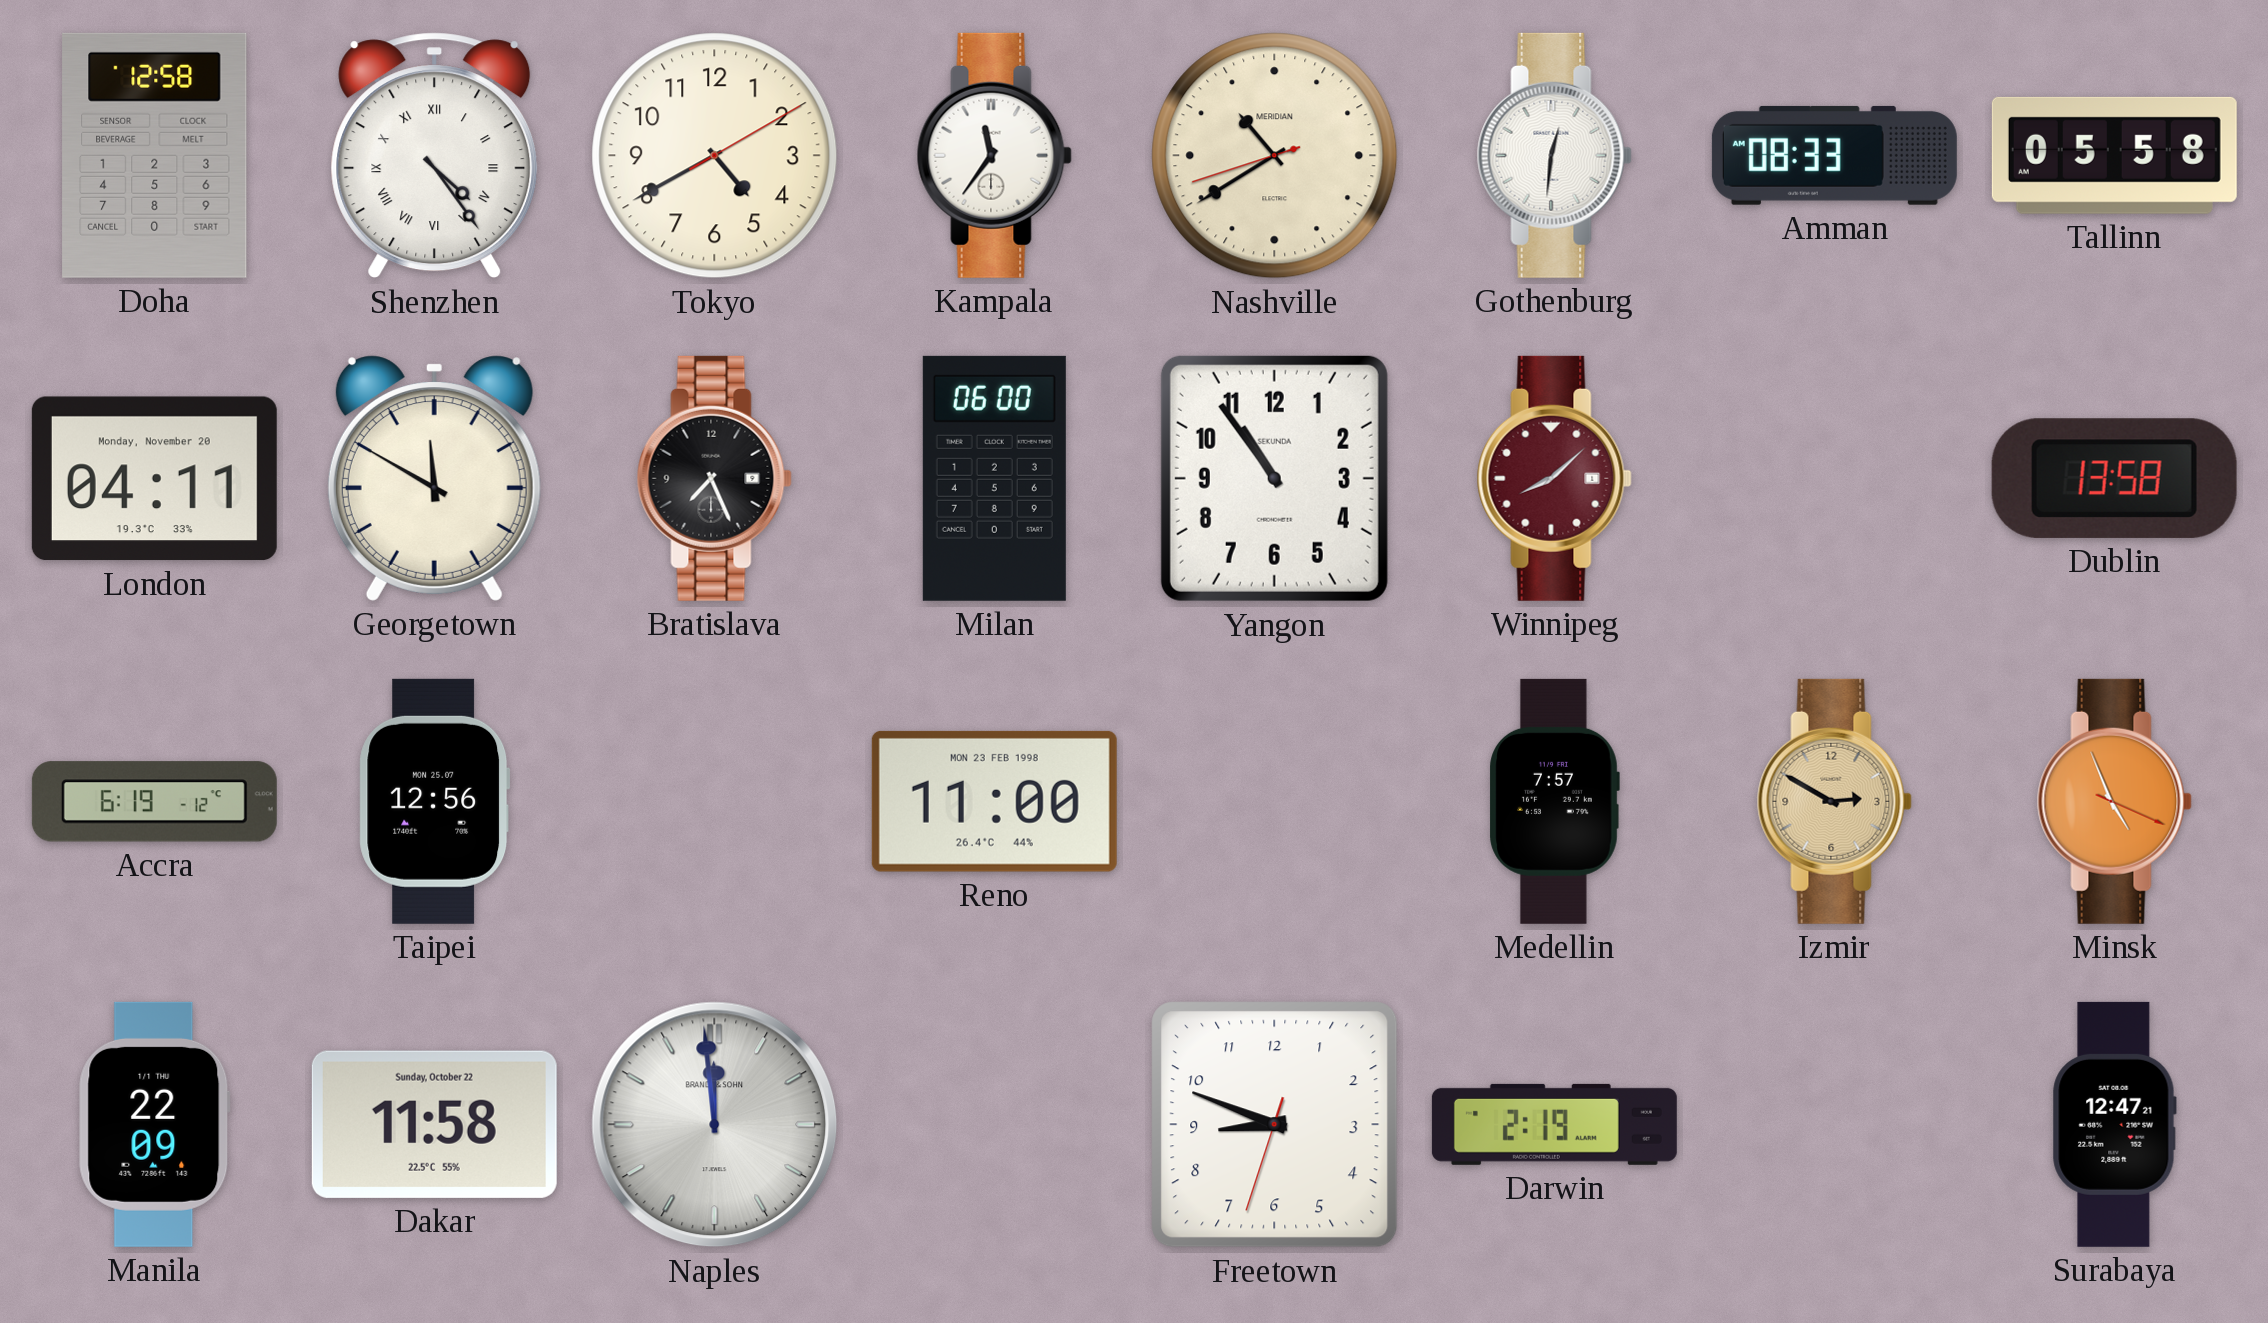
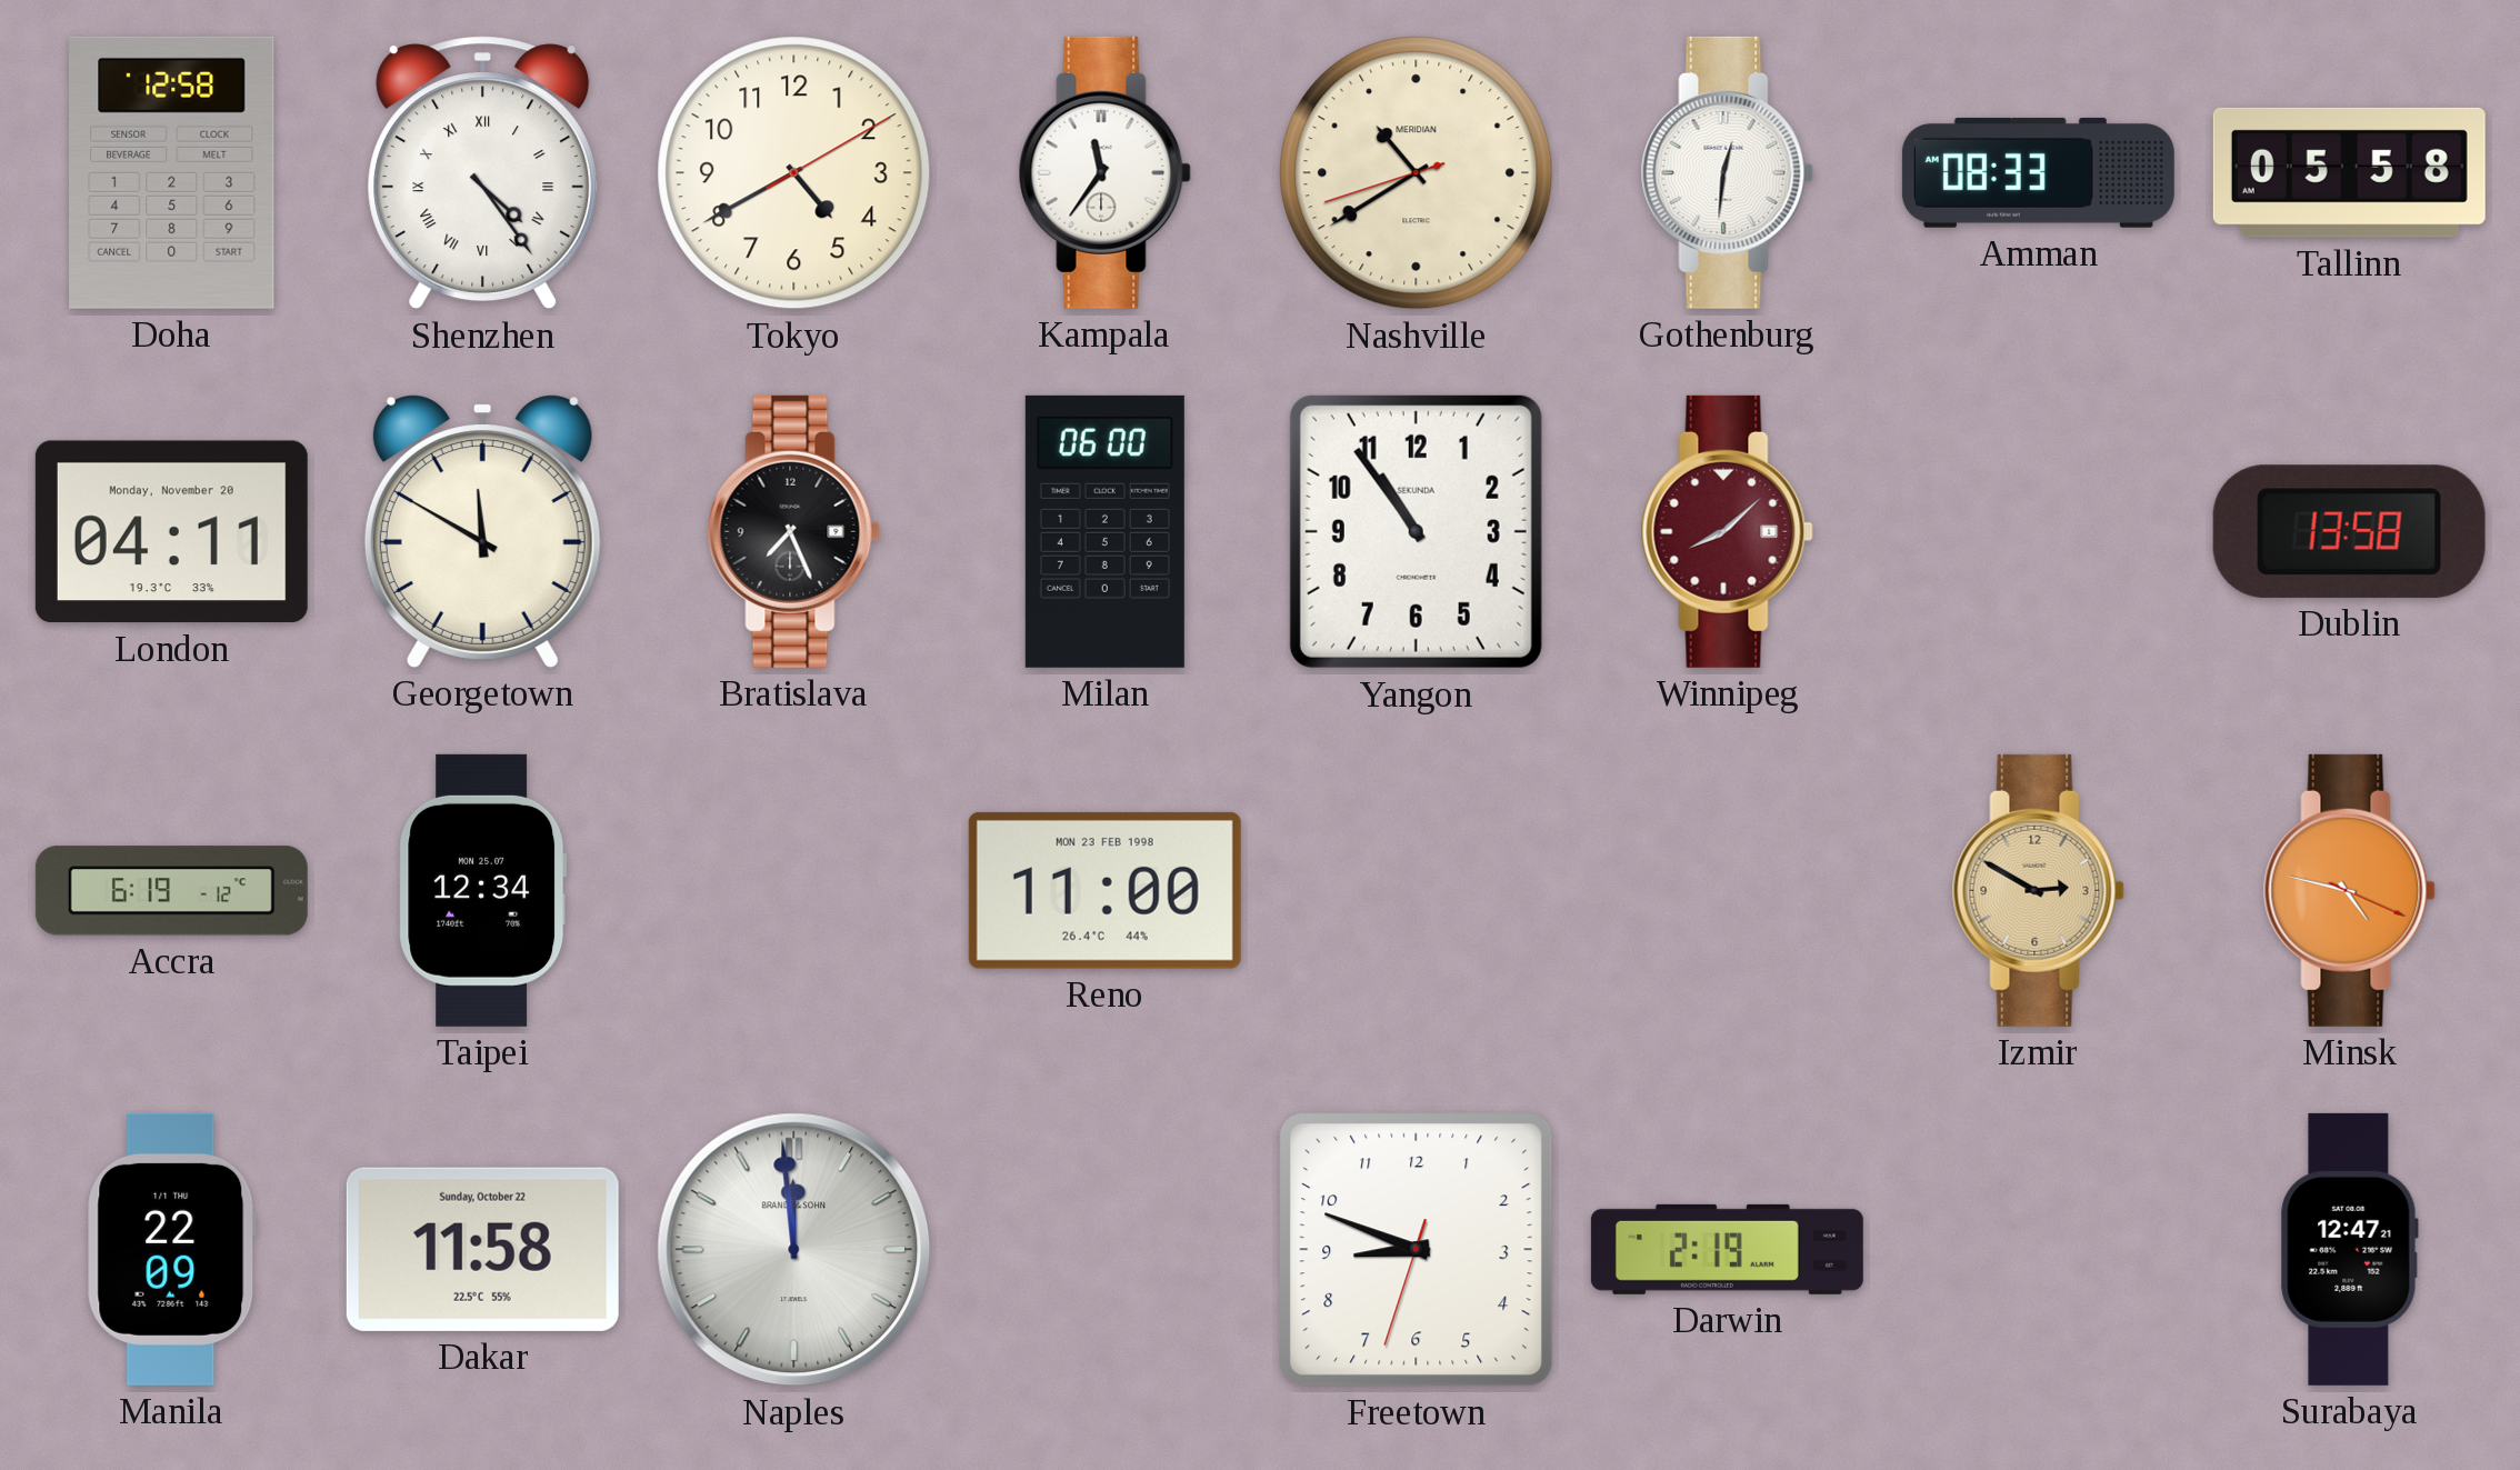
Taipei: 12:56 -> 12:34 (483, 890)
Medellin: 7:57 -> none (1554, 801)
Minsk: 4:56 -> 4:47 (2349, 890)
